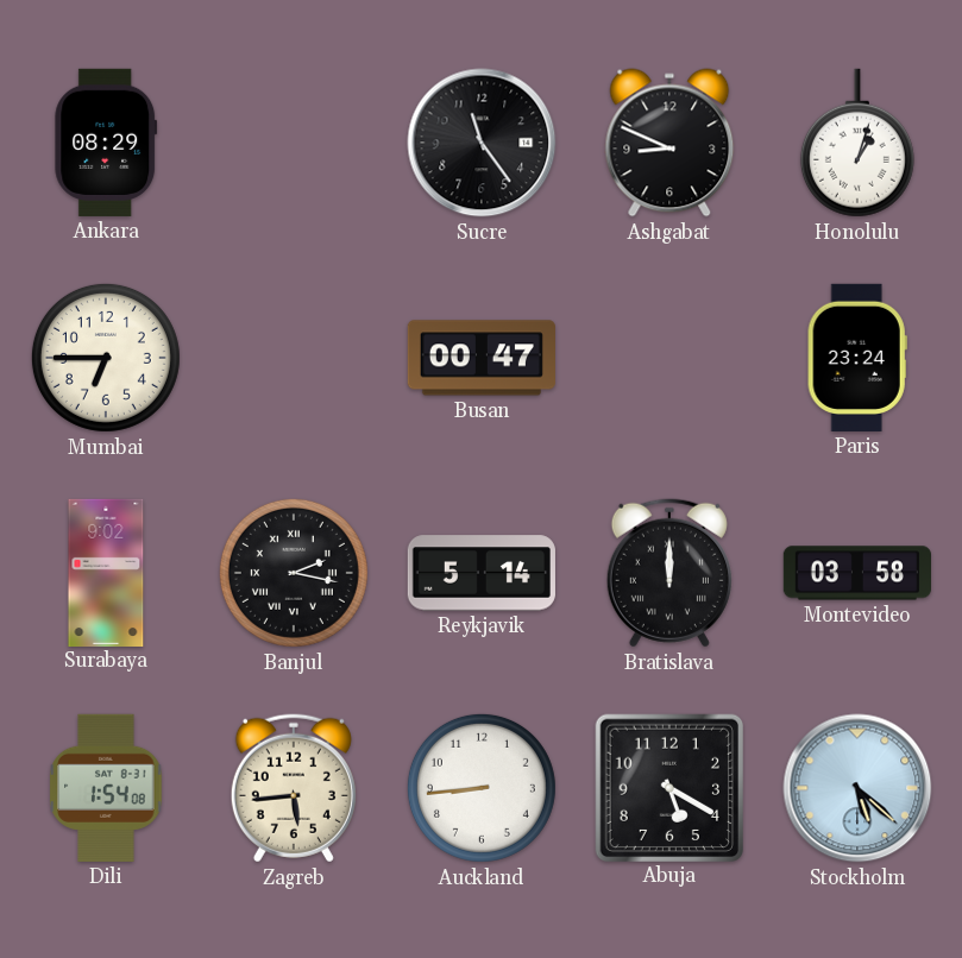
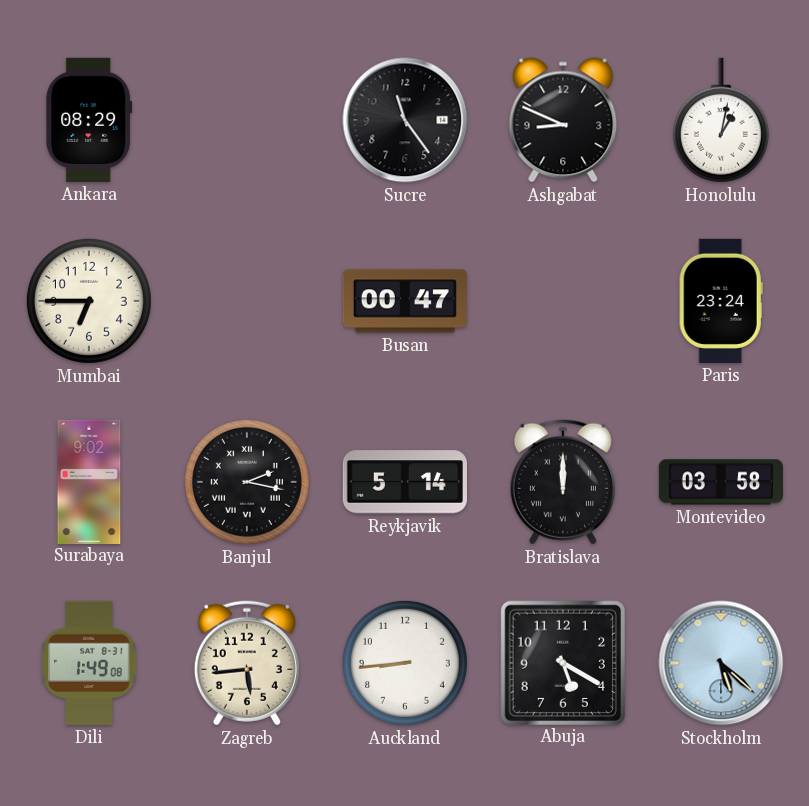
Honolulu: 1:03 -> 1:02 (721, 120)
Dili: 1:54 -> 1:49 (89, 663)
